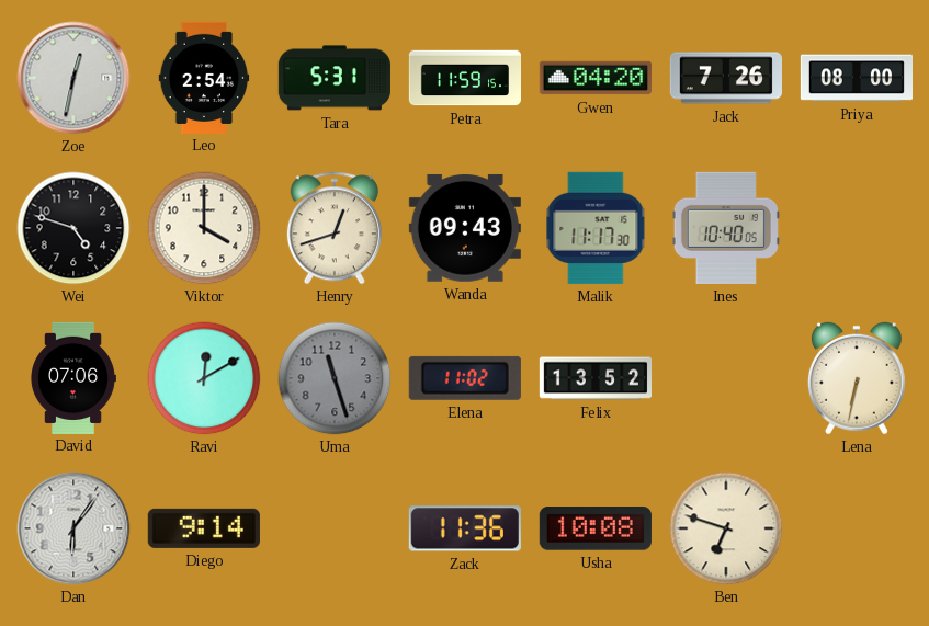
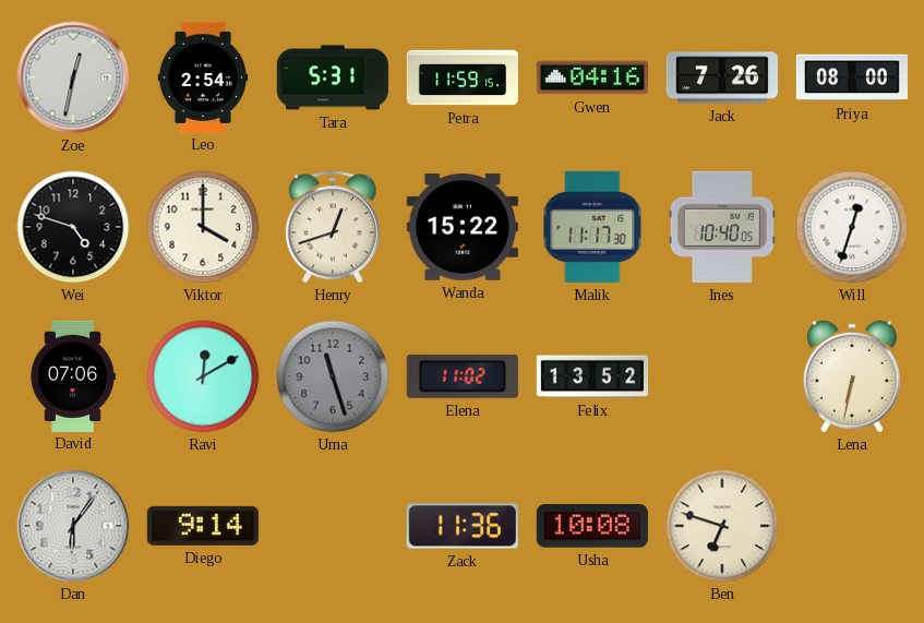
Gwen: 04:20 -> 04:16 (592, 77)
Wanda: 09:43 -> 15:22 (463, 227)
Will: none -> 12:33 (852, 227)
